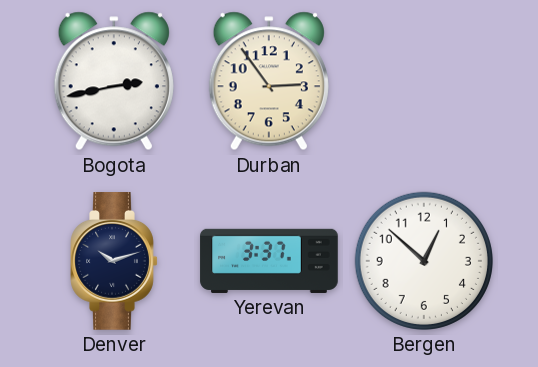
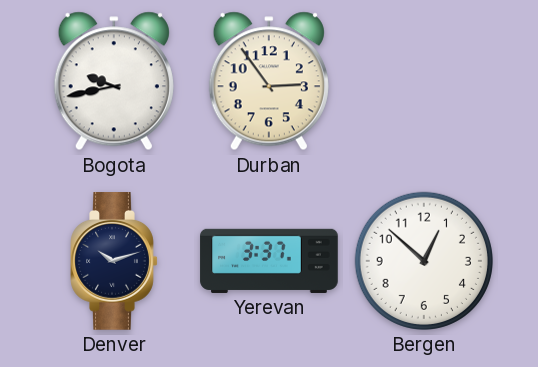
Bogota: 2:43 -> 9:43 (114, 81)
